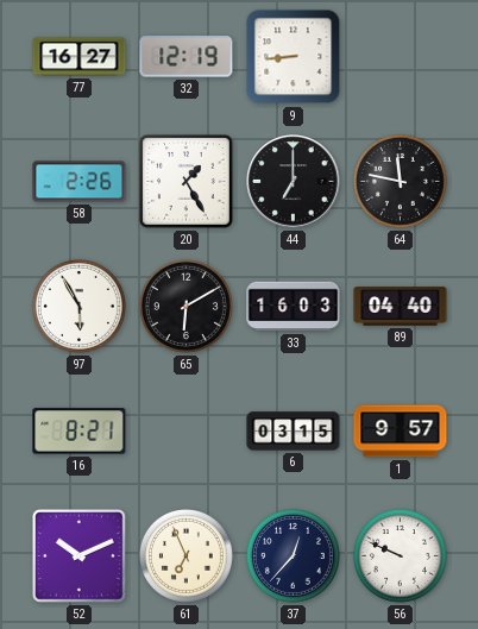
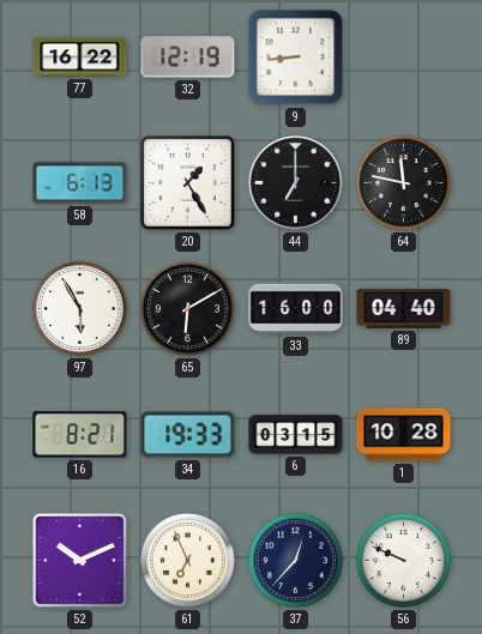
77: 16:27 -> 16:22 (80, 58)
58: 2:26 -> 6:13 (80, 183)
33: 16:03 -> 16:00 (296, 309)
34: none -> 19:33 (188, 435)
1: 9:57 -> 10:28 (404, 435)
